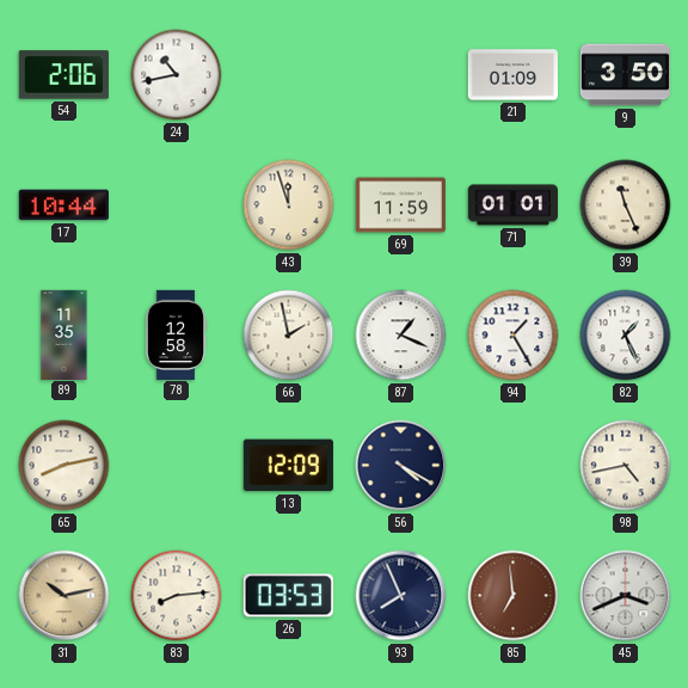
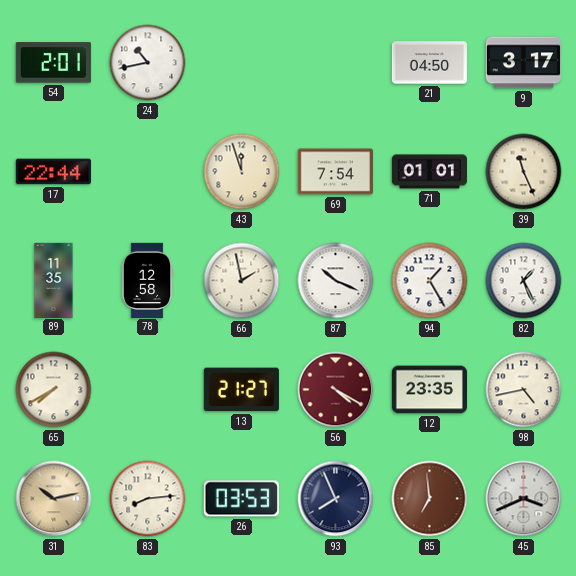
54: 2:06 -> 2:01 (53, 63)
21: 01:09 -> 04:50 (429, 63)
9: 3:50 -> 3:17 (523, 63)
17: 10:44 -> 22:44 (53, 172)
69: 11:59 -> 7:54 (335, 172)
87: 1:19 -> 10:19 (336, 281)
65: 8:13 -> 7:40 (54, 390)
13: 12:09 -> 21:27 (241, 390)
56 dial: navy -> burgundy (336, 390)
12: none -> 23:35 (429, 390)
